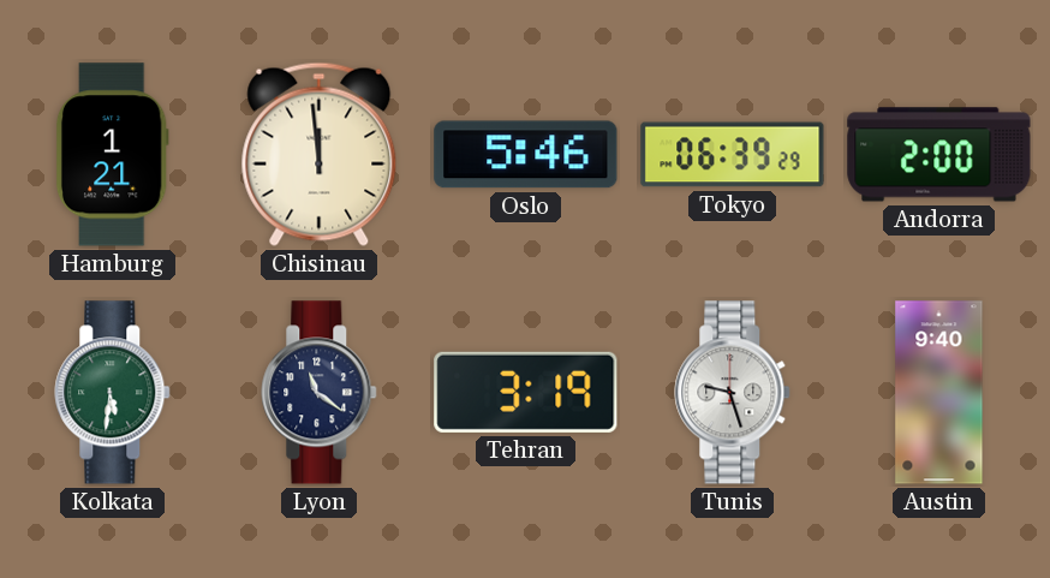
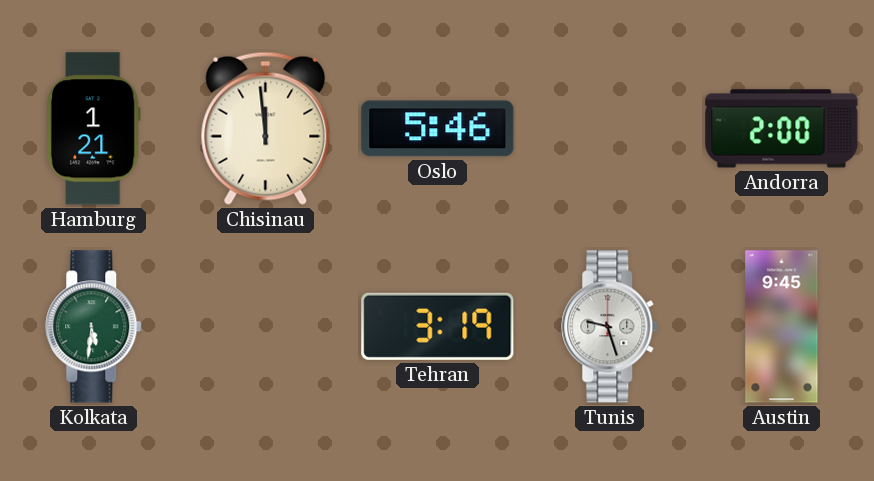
Tokyo: 06:39 -> none (733, 155)
Lyon: 11:21 -> none (320, 393)
Austin: 9:40 -> 9:45 (782, 327)
